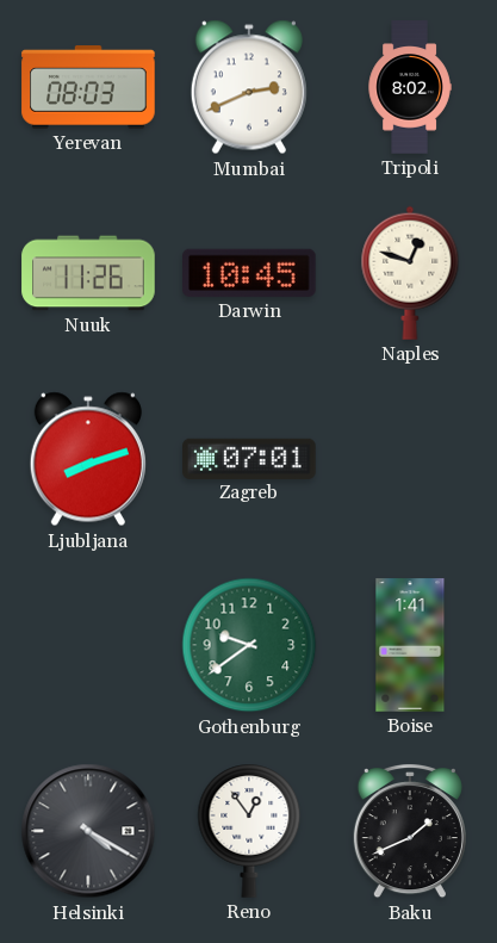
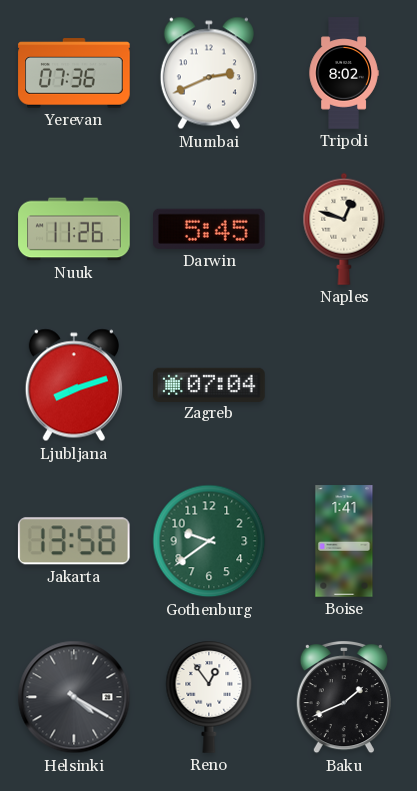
Yerevan: 08:03 -> 07:36 (74, 73)
Darwin: 10:45 -> 5:45 (210, 229)
Zagreb: 07:01 -> 07:04 (209, 384)
Jakarta: none -> 13:58 (74, 541)
